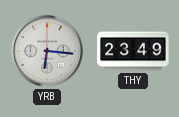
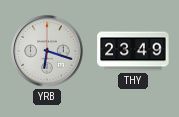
YRB: 6:16 -> 6:18 (47, 51)
